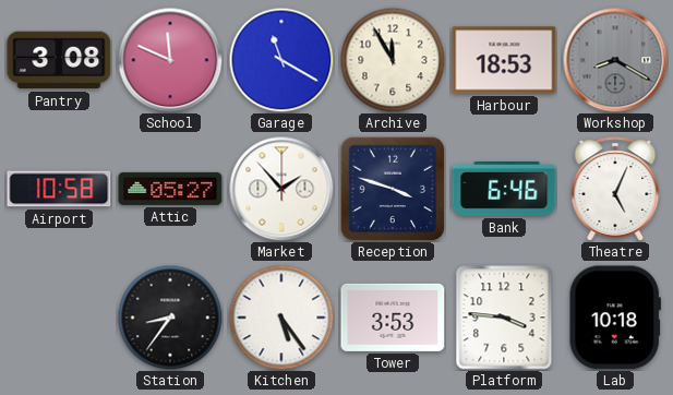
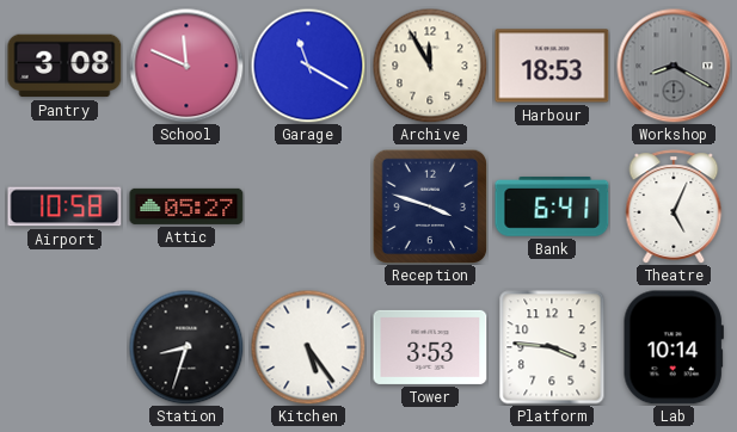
Market: 1:53 -> none (281, 189)
Bank: 6:46 -> 6:41 (552, 208)
Station: 8:36 -> 8:33 (186, 347)
Lab: 10:18 -> 10:14 (674, 347)
